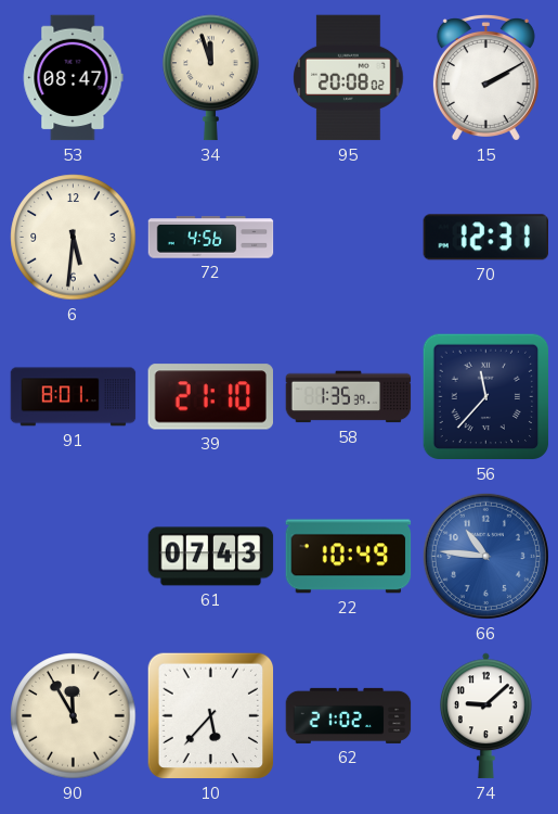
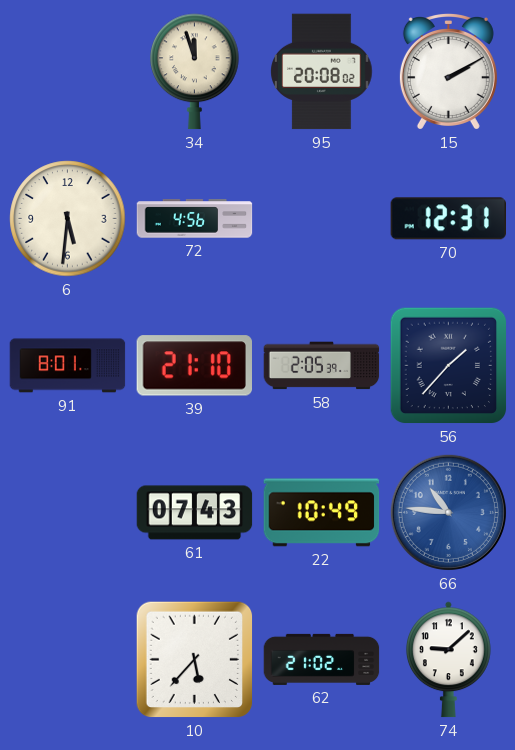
53: 08:47 -> none (73, 78)
58: 1:35 -> 2:05 (322, 366)
56: 11:37 -> 1:37 (449, 366)
90: 11:55 -> none (74, 716)
